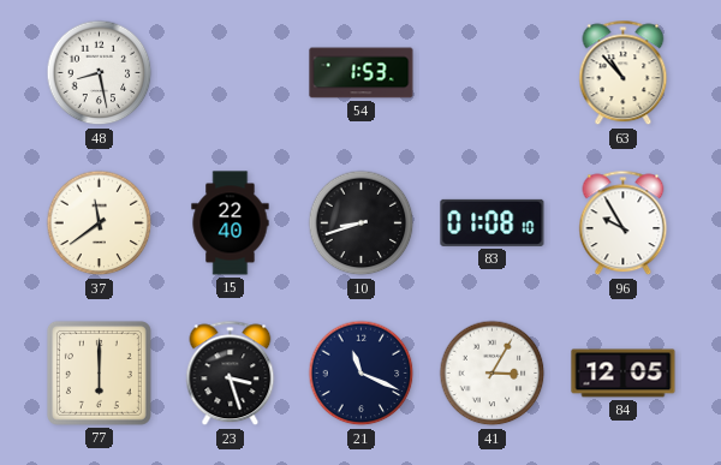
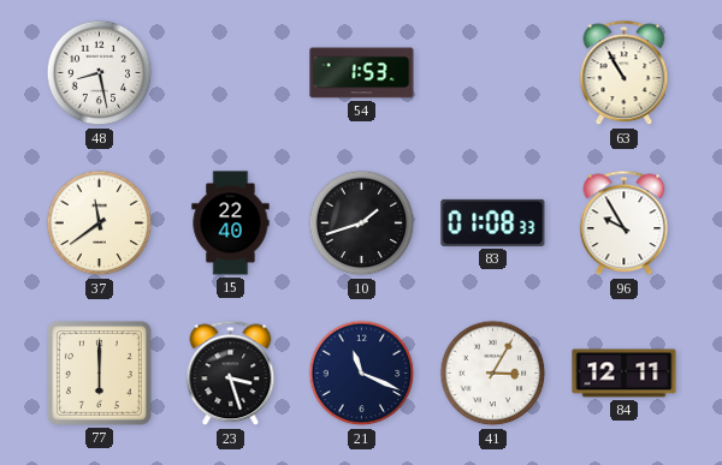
63: 10:53 -> 10:55 (625, 73)
10: 8:42 -> 1:42 (362, 223)
83: 01:08:10 -> 01:08:33 (493, 222)
84: 12:05 -> 12:11 (625, 374)
